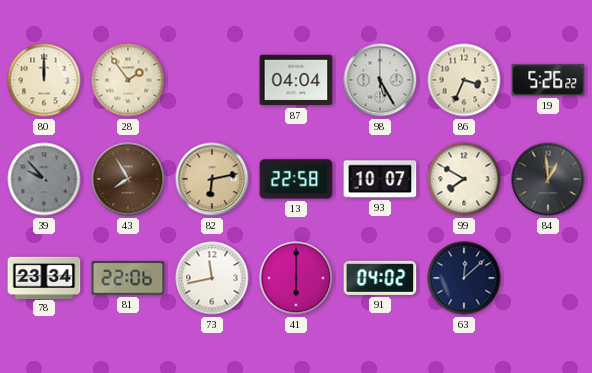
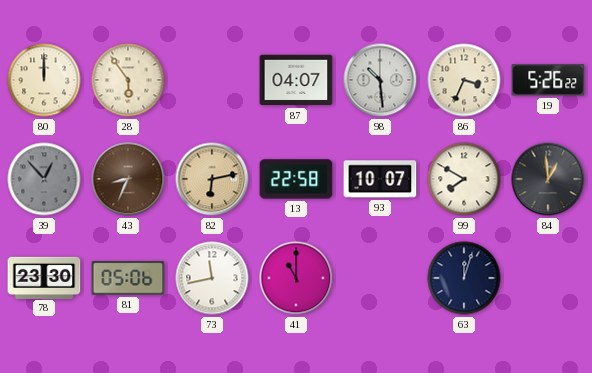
28: 1:54 -> 5:54 (128, 80)
87: 04:04 -> 04:07 (296, 80)
98: 5:25 -> 10:29 (380, 80)
39: 9:53 -> 12:53 (44, 179)
43: 7:55 -> 8:34 (128, 179)
78: 23:34 -> 23:30 (44, 277)
81: 22:06 -> 05:06 (128, 278)
41: 6:00 -> 11:00 (296, 278)
91: 04:02 -> none (380, 278)
63: 12:08 -> 12:03 (464, 278)
